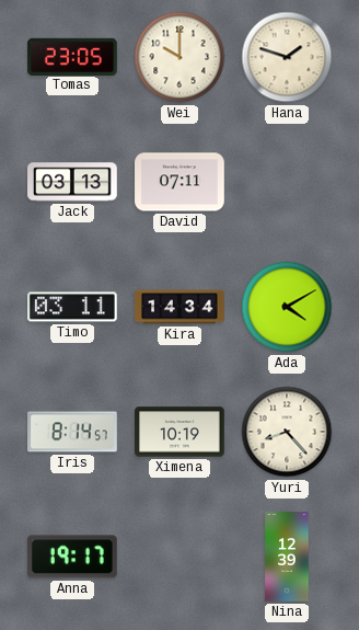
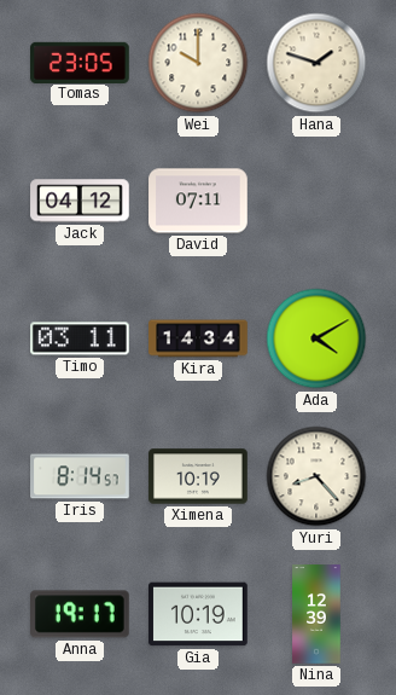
Jack: 03:13 -> 04:12 (80, 201)
Gia: none -> 10:19 (198, 614)
